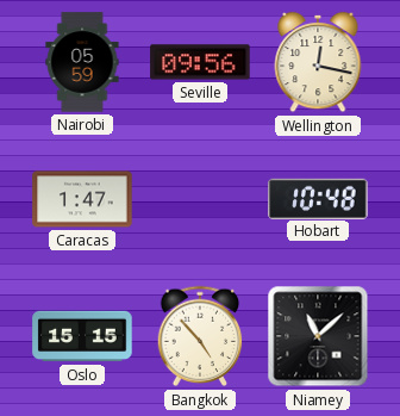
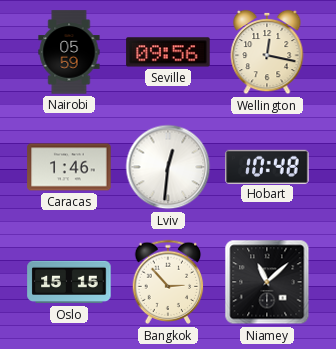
Caracas: 1:47 -> 1:46 (69, 167)
Lviv: none -> 12:31 (168, 167)
Bangkok: 4:53 -> 2:53 (168, 282)
